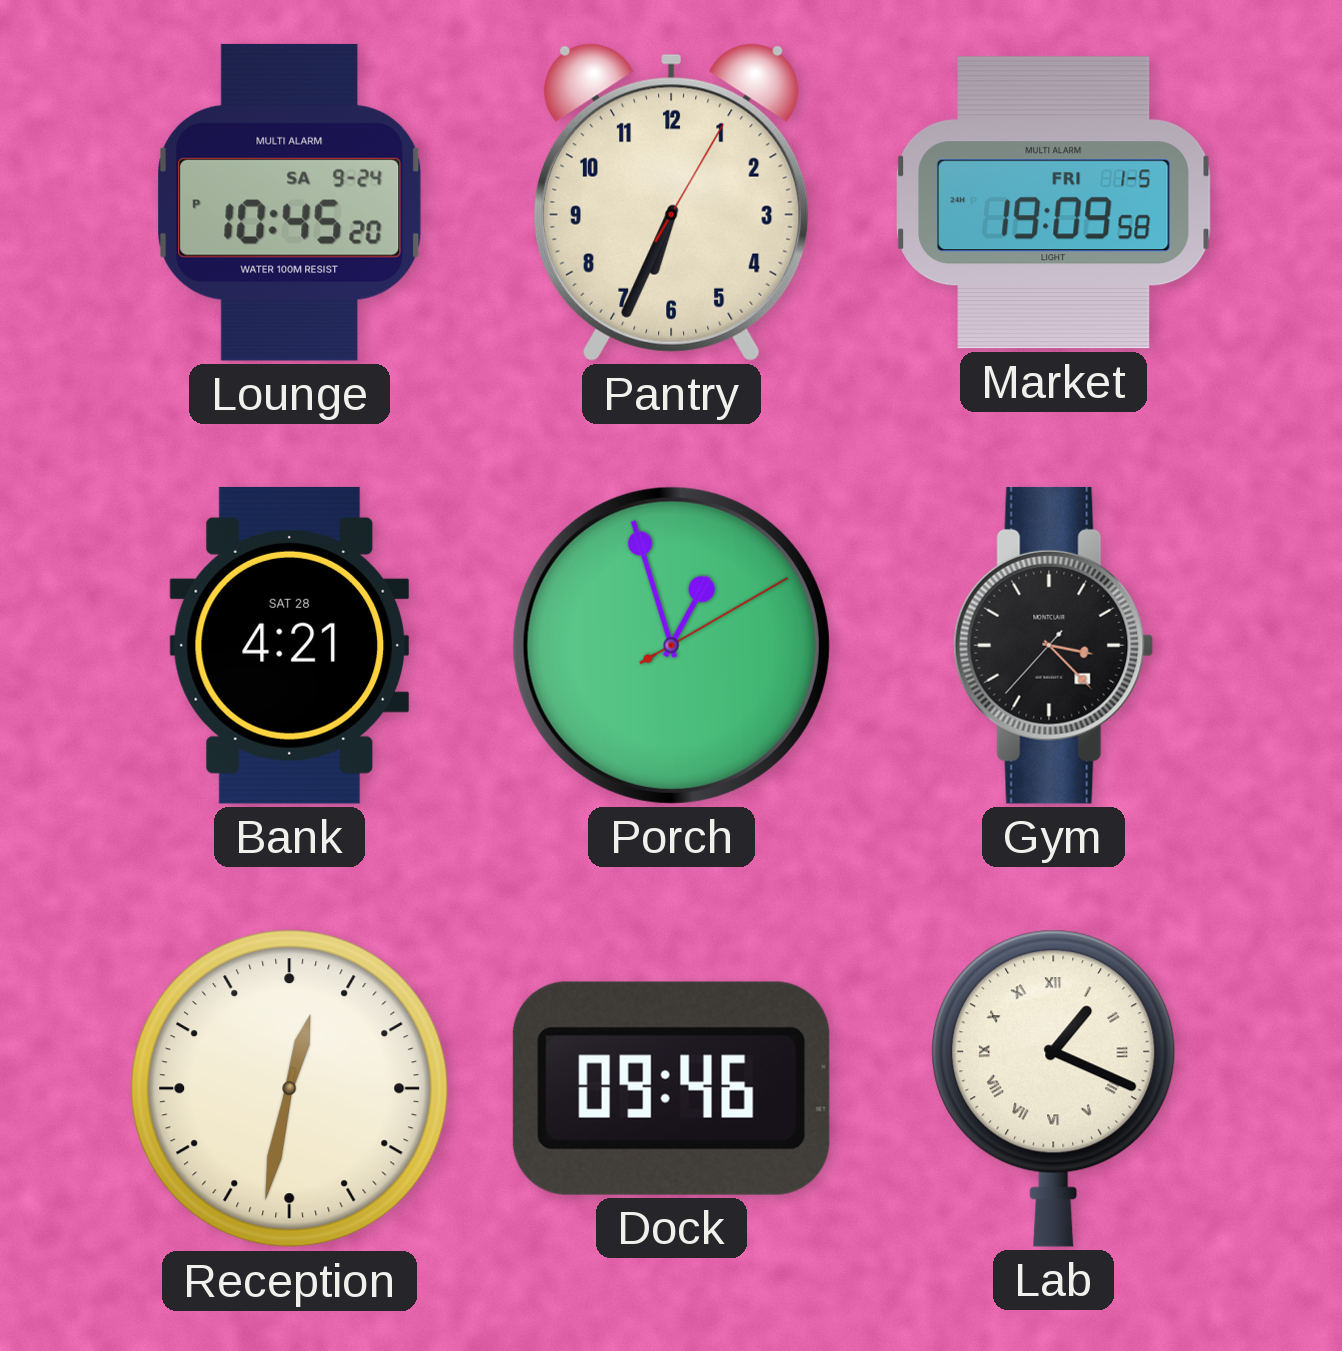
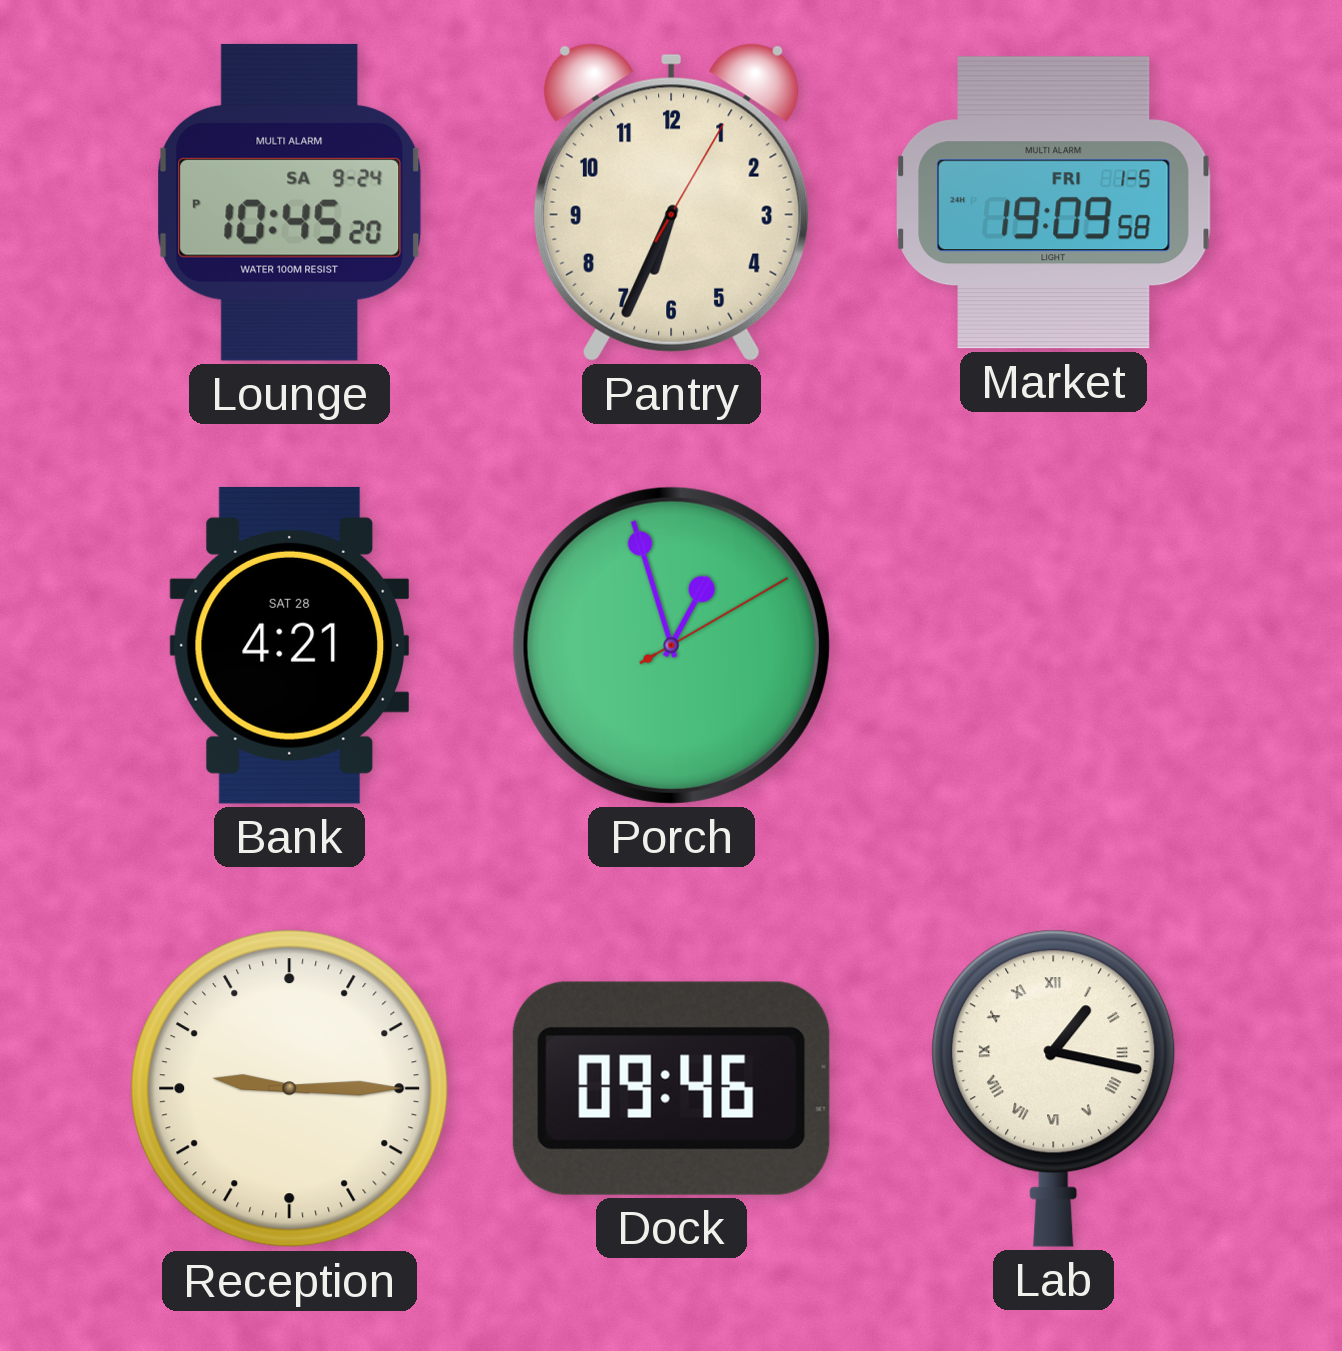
Gym: 3:22 -> none (1054, 645)
Reception: 12:32 -> 9:15 (290, 1089)
Lab: 1:19 -> 1:17 (1054, 1088)
